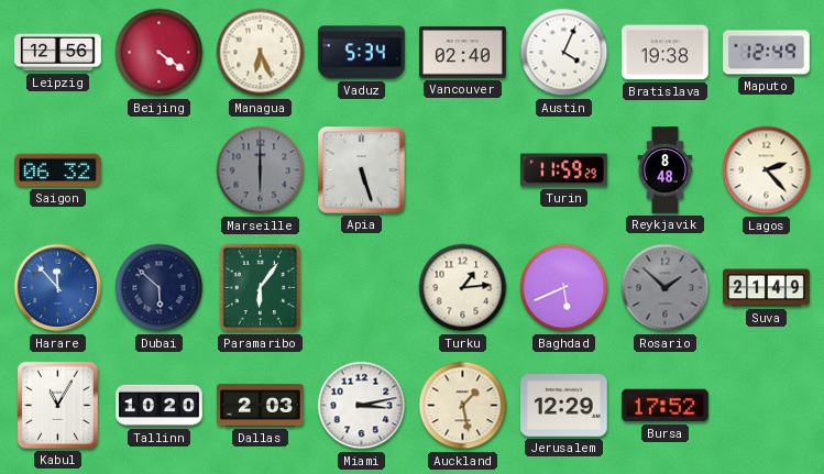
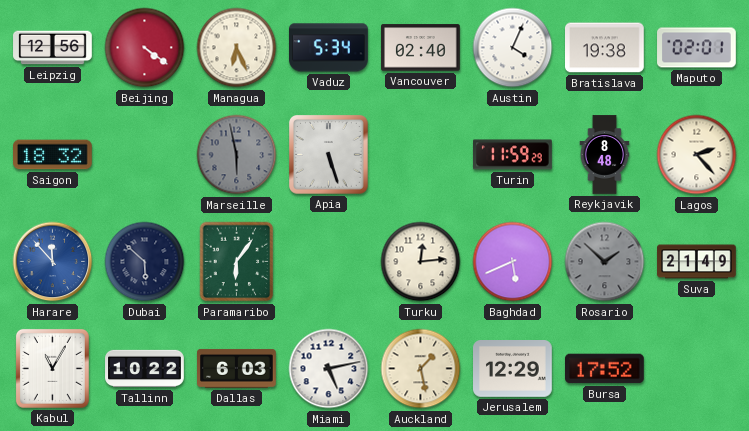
Maputo: 12:49 -> 02:01 (697, 48)
Saigon: 06:32 -> 18:32 (53, 155)
Marseille: 6:00 -> 5:58 (237, 155)
Turku: 1:14 -> 12:14 (421, 262)
Tallinn: 10:20 -> 10:22 (145, 369)
Dallas: 2:03 -> 6:03 (237, 369)
Miami: 3:13 -> 5:13 (329, 369)
